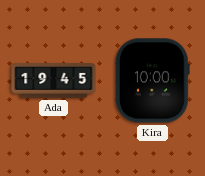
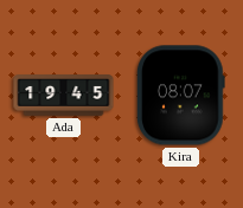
Kira: 10:00 -> 08:07 (181, 96)
